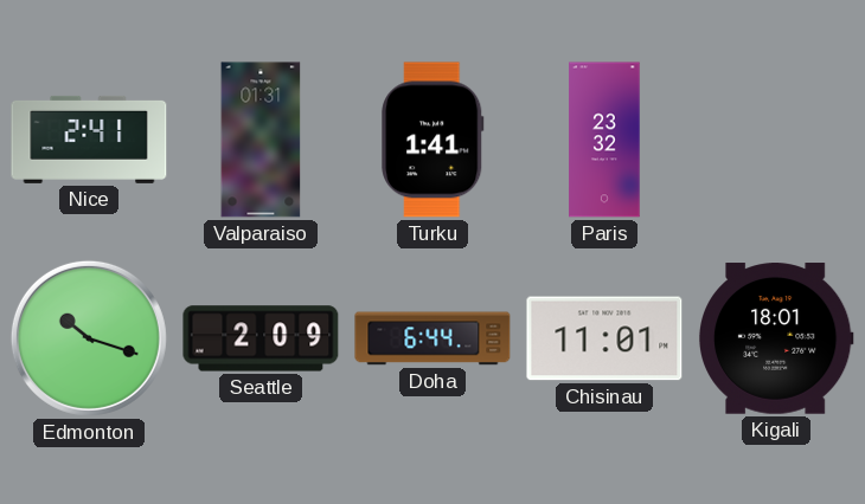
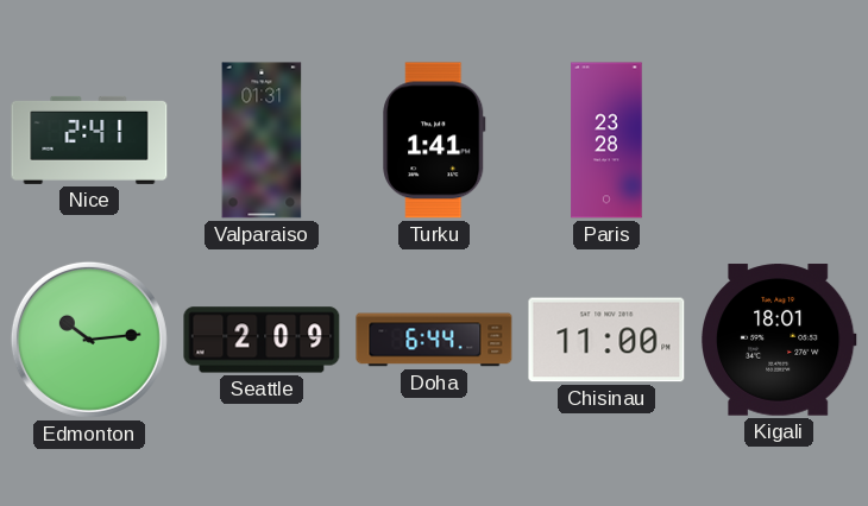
Paris: 23:32 -> 23:28 (606, 140)
Edmonton: 10:18 -> 10:14 (89, 340)
Chisinau: 11:01 -> 11:00 (606, 340)
